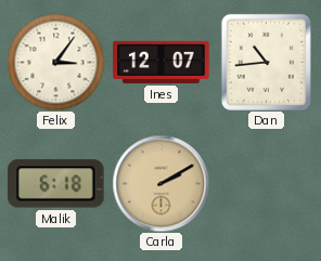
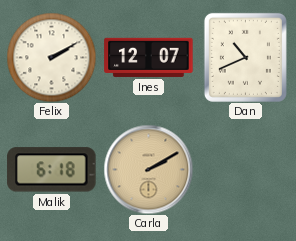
Felix: 3:06 -> 2:10 (51, 57)
Dan: 10:44 -> 10:41 (245, 57)
